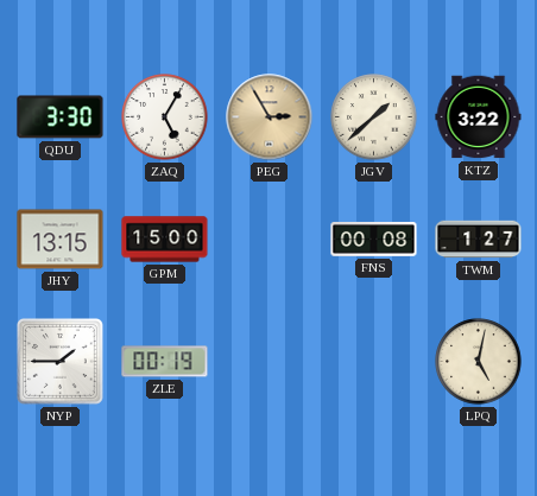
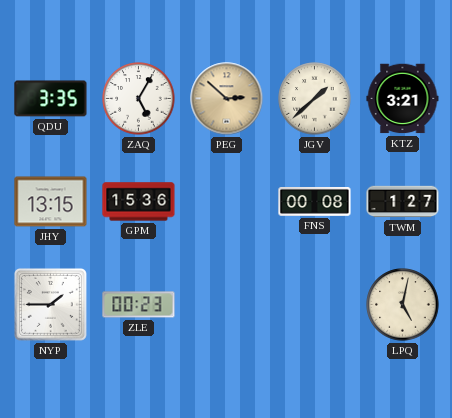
QDU: 3:30 -> 3:35 (51, 99)
PEG: 2:55 -> 2:52 (227, 99)
KTZ: 3:22 -> 3:21 (403, 99)
GPM: 15:00 -> 15:36 (139, 202)
ZLE: 00:19 -> 00:23 (139, 305)
